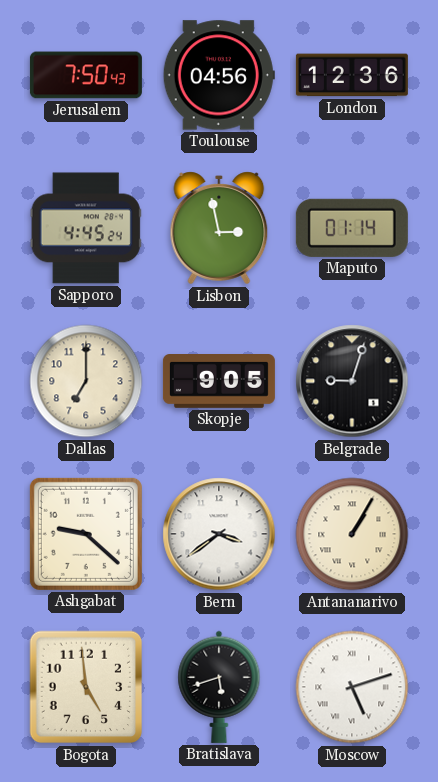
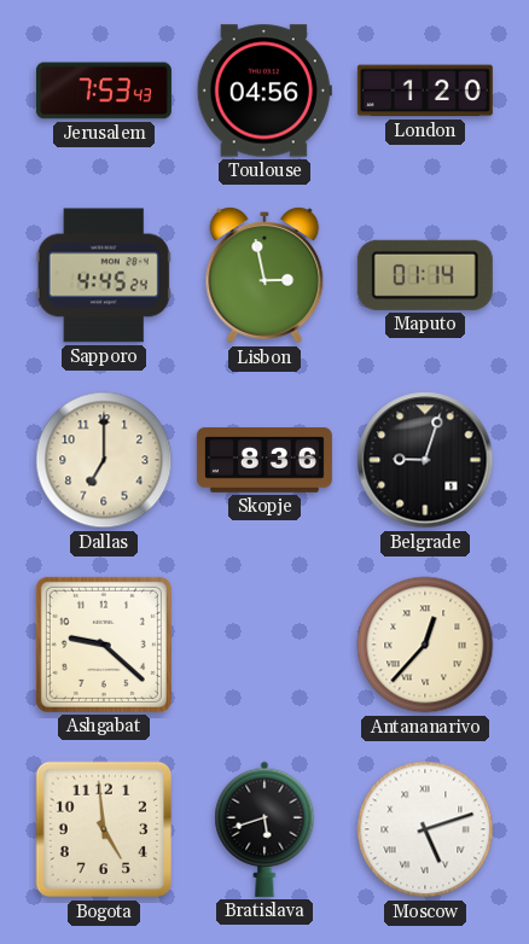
Jerusalem: 7:50 -> 7:53 (104, 91)
London: 12:36 -> 1:20 (425, 91)
Skopje: 9:05 -> 8:36 (264, 461)
Bern: 3:39 -> none (219, 534)
Antananarivo: 1:05 -> 12:37 (425, 645)
